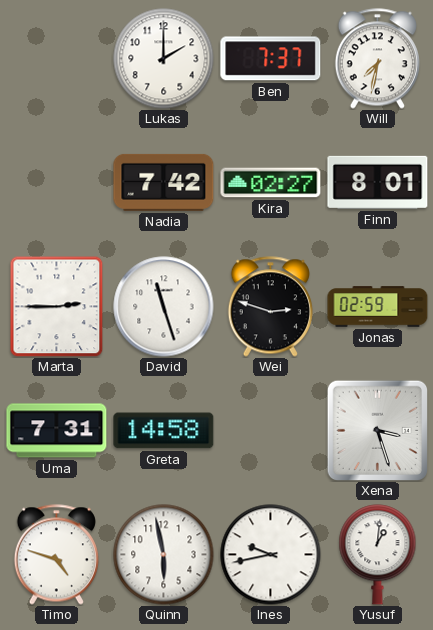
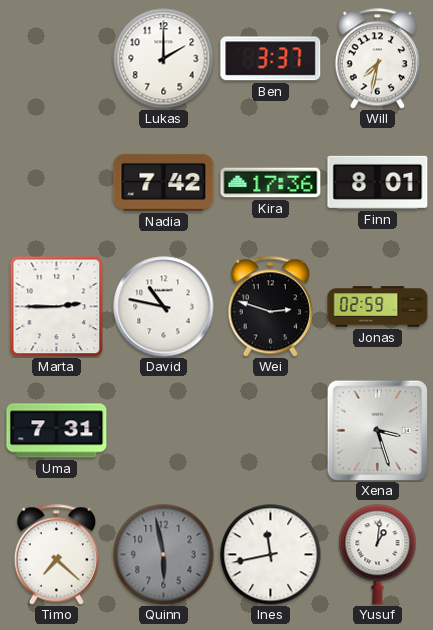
Ben: 7:37 -> 3:37 (271, 59)
Kira: 02:27 -> 17:36 (271, 183)
David: 11:27 -> 10:47 (164, 307)
Greta: 14:58 -> none (164, 431)
Timo: 4:48 -> 7:22 (56, 555)
Quinn dial: white -> grey (164, 555)
Ines: 9:43 -> 11:43 (271, 555)
